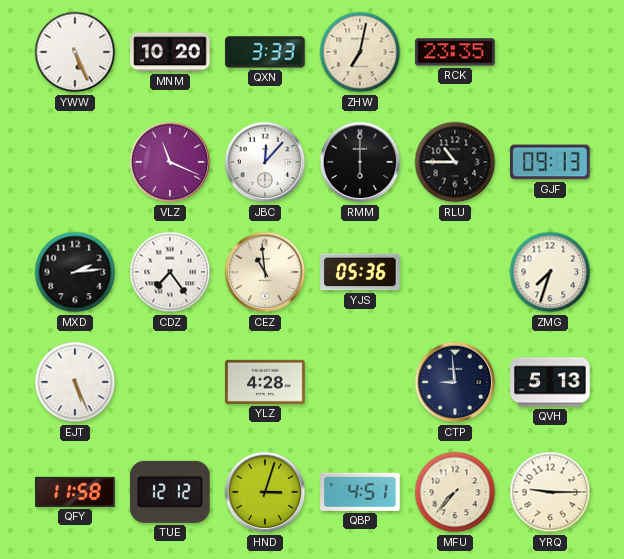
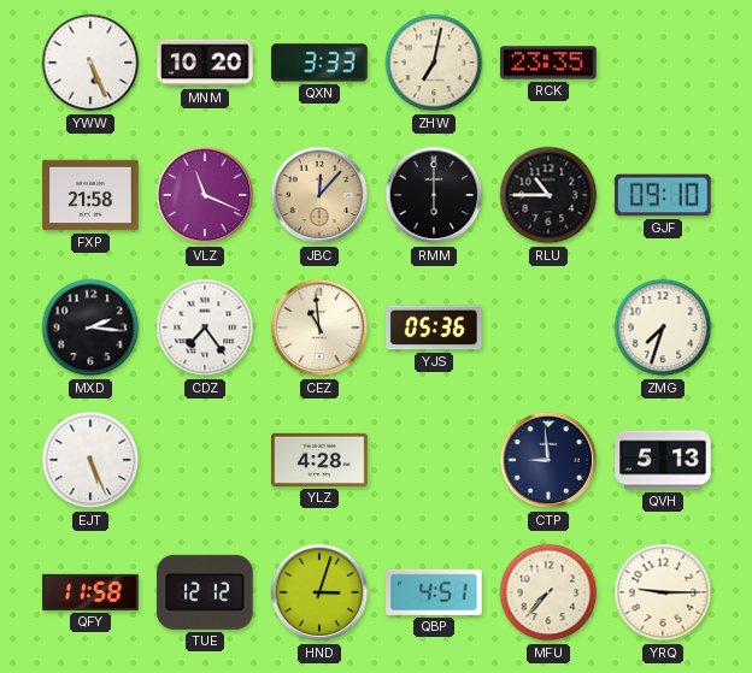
FXP: none -> 21:58 (90, 195)
JBC dial: white -> champagne (319, 195)
GJF: 09:13 -> 09:10 (663, 195)
MXD: 2:14 -> 2:16 (90, 327)
